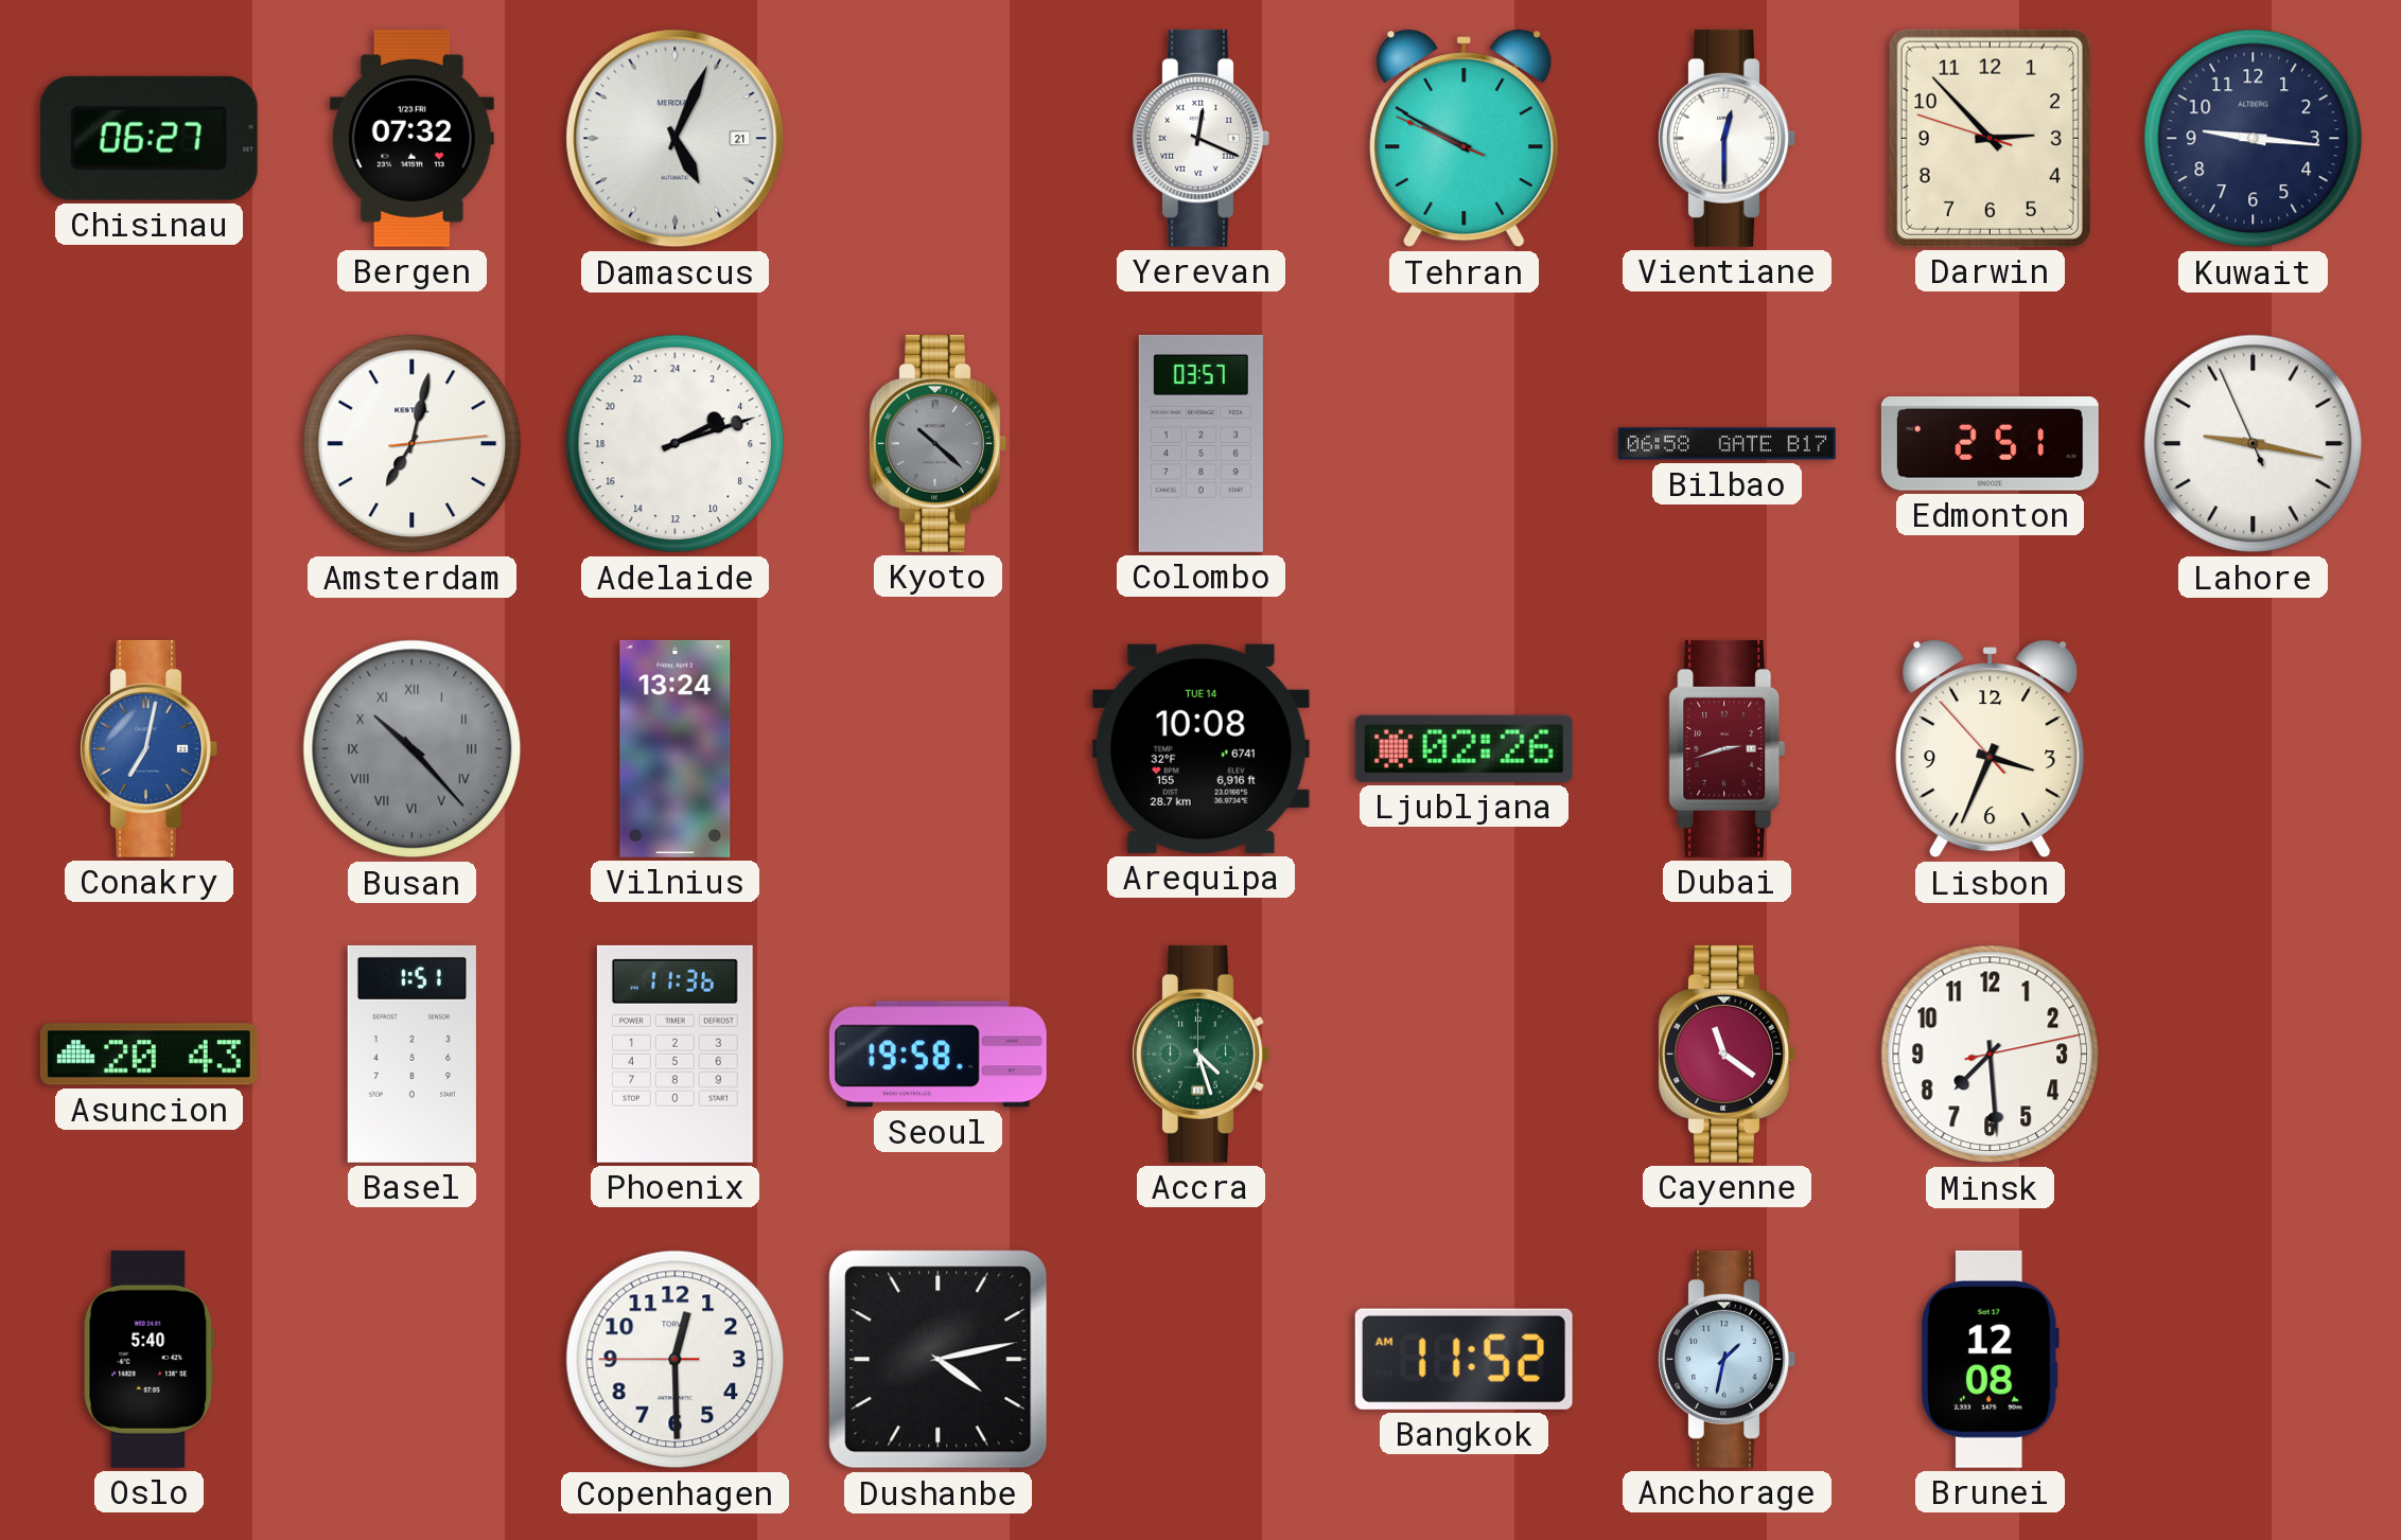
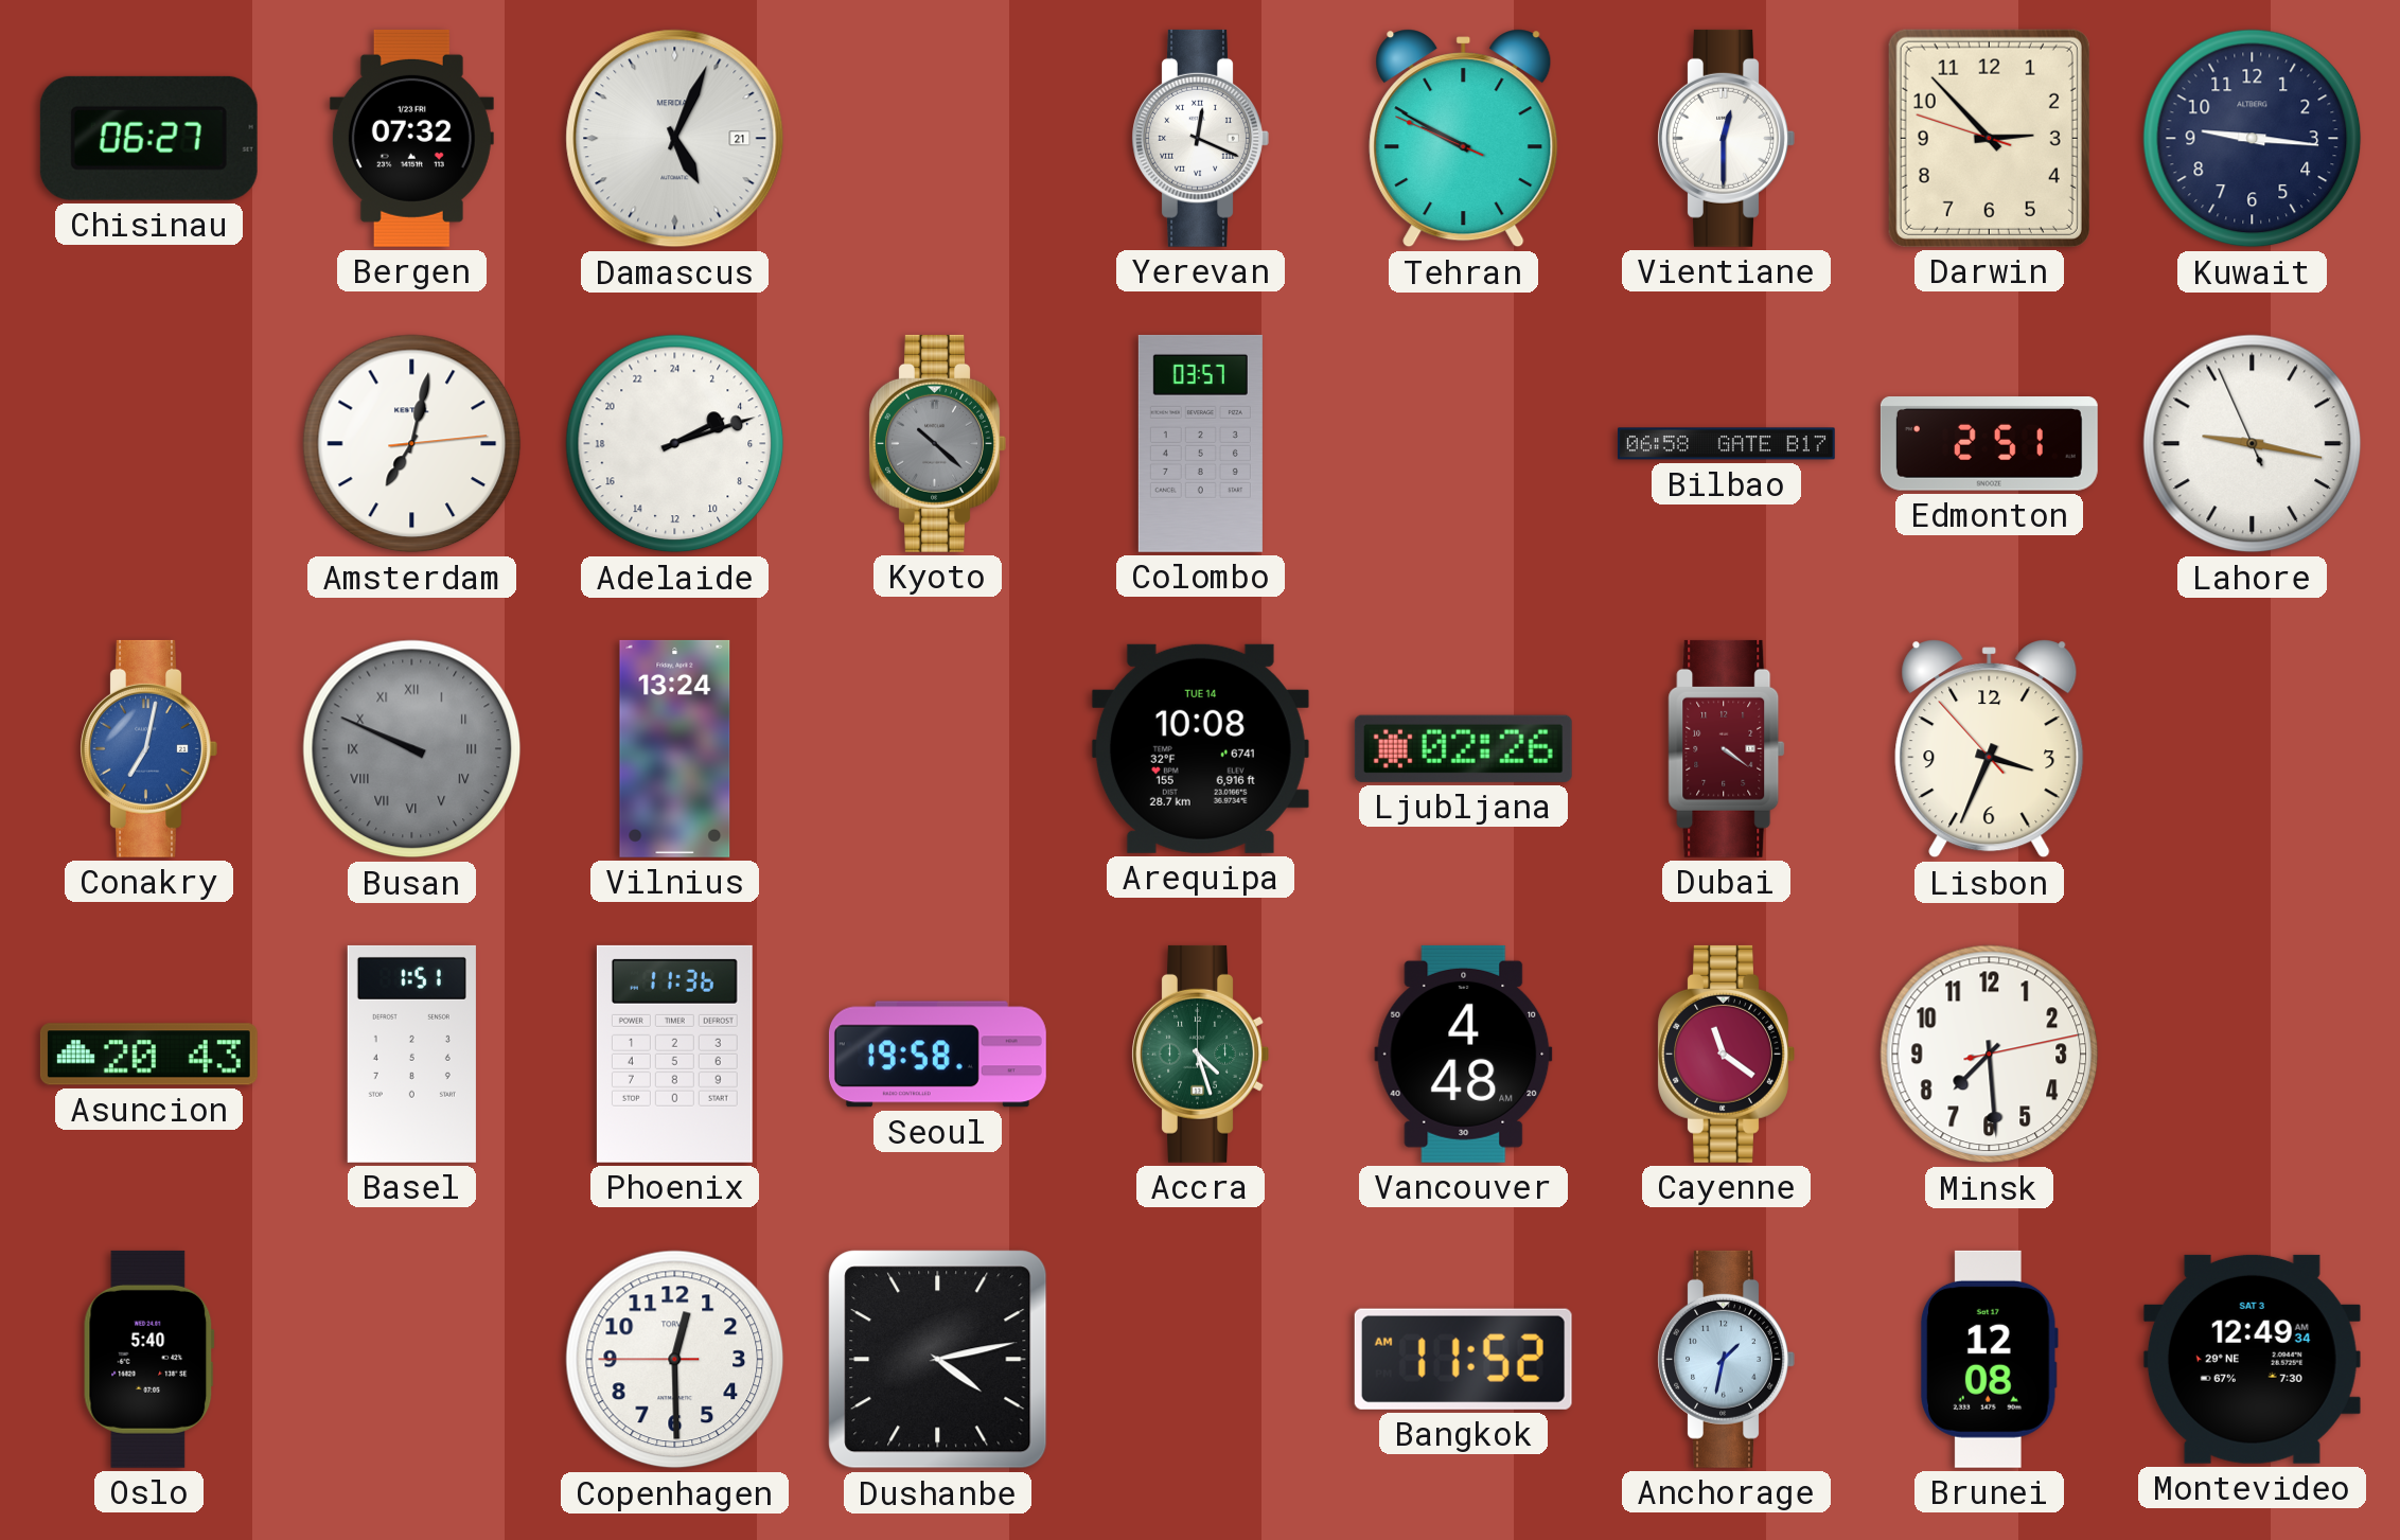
Busan: 10:23 -> 9:49 (412, 749)
Dubai: 2:42 -> 4:21 (1727, 748)
Vancouver: none -> 4:48 (1464, 1054)
Montevideo: none -> 12:49 (2252, 1359)
